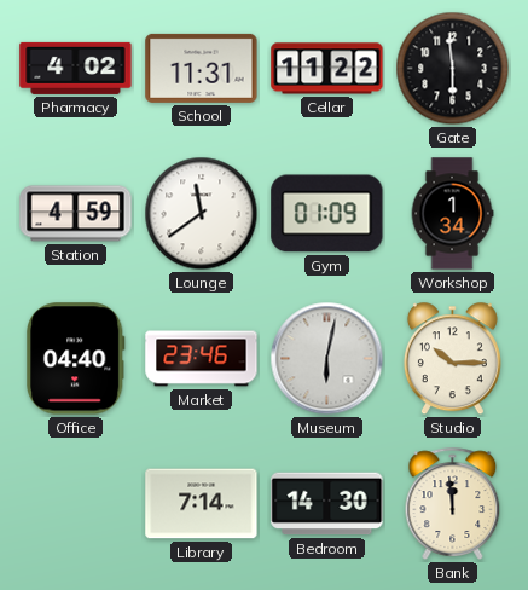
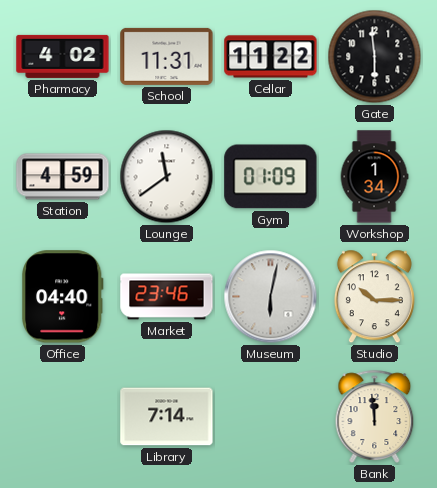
Bedroom: 14:30 -> none (327, 504)
